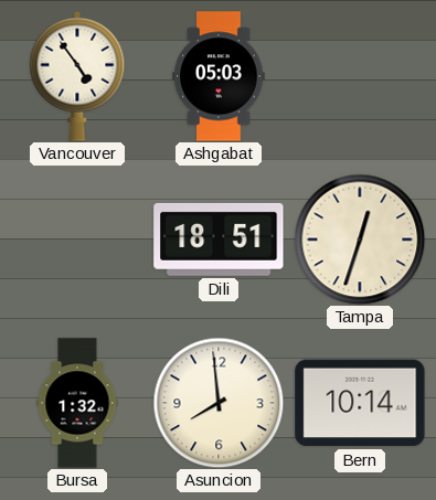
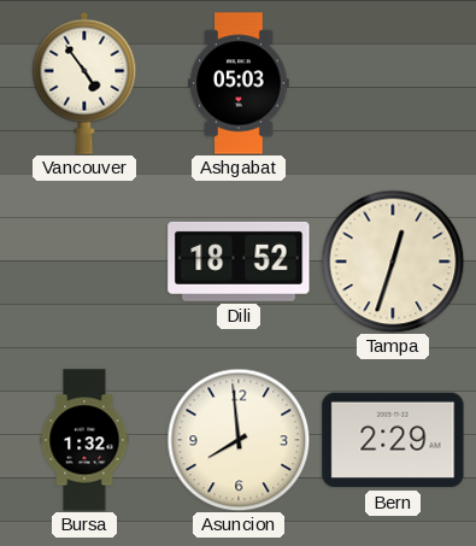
Dili: 18:51 -> 18:52 (239, 262)
Bern: 10:14 -> 2:29 (393, 440)
